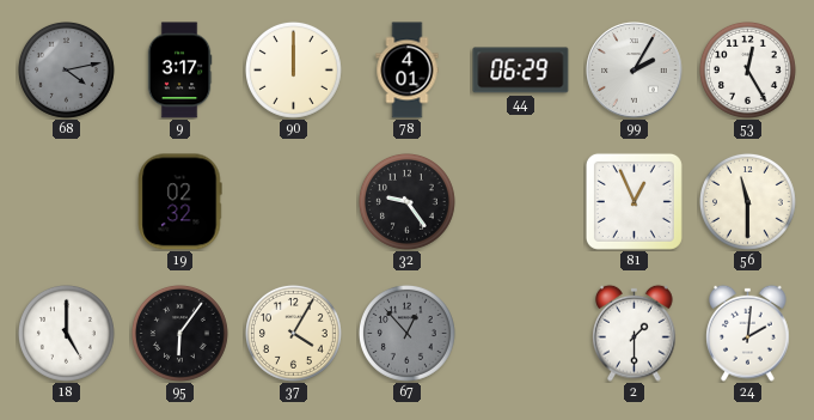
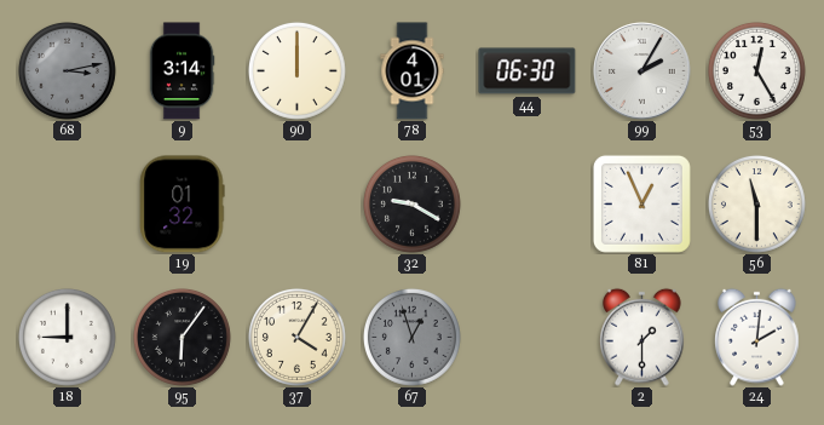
68: 4:13 -> 3:13 (67, 70)
9: 3:17 -> 3:14 (181, 71)
44: 06:29 -> 06:30 (528, 71)
19: 02:32 -> 01:32 (183, 205)
32: 9:24 -> 9:20 (411, 203)
18: 5:00 -> 9:00 (67, 337)
67: 12:53 -> 12:57 (411, 337)
